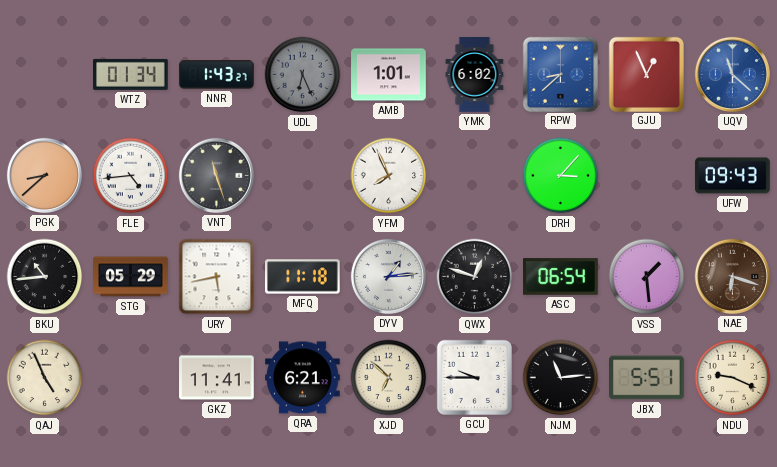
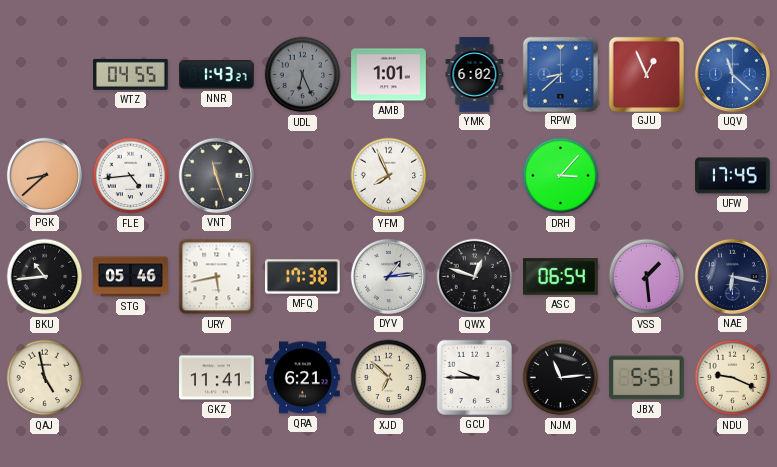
WTZ: 01:34 -> 04:55 (131, 74)
UFW: 09:43 -> 17:45 (733, 176)
STG: 05:29 -> 05:46 (131, 277)
MFQ: 11:18 -> 17:38 (303, 277)
NAE: 6:18 -> 6:17 (732, 276)
NAE dial: brown -> navy (732, 276)
QAJ: 4:56 -> 4:58 (45, 378)
